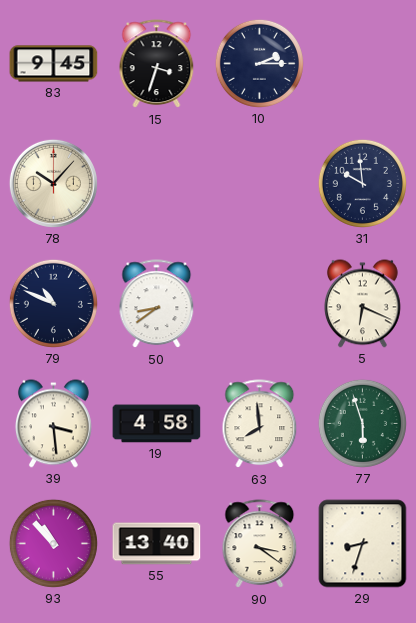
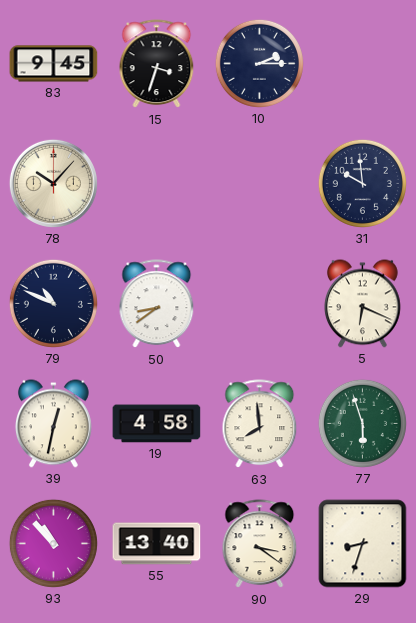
39: 3:29 -> 12:32 (53, 424)
